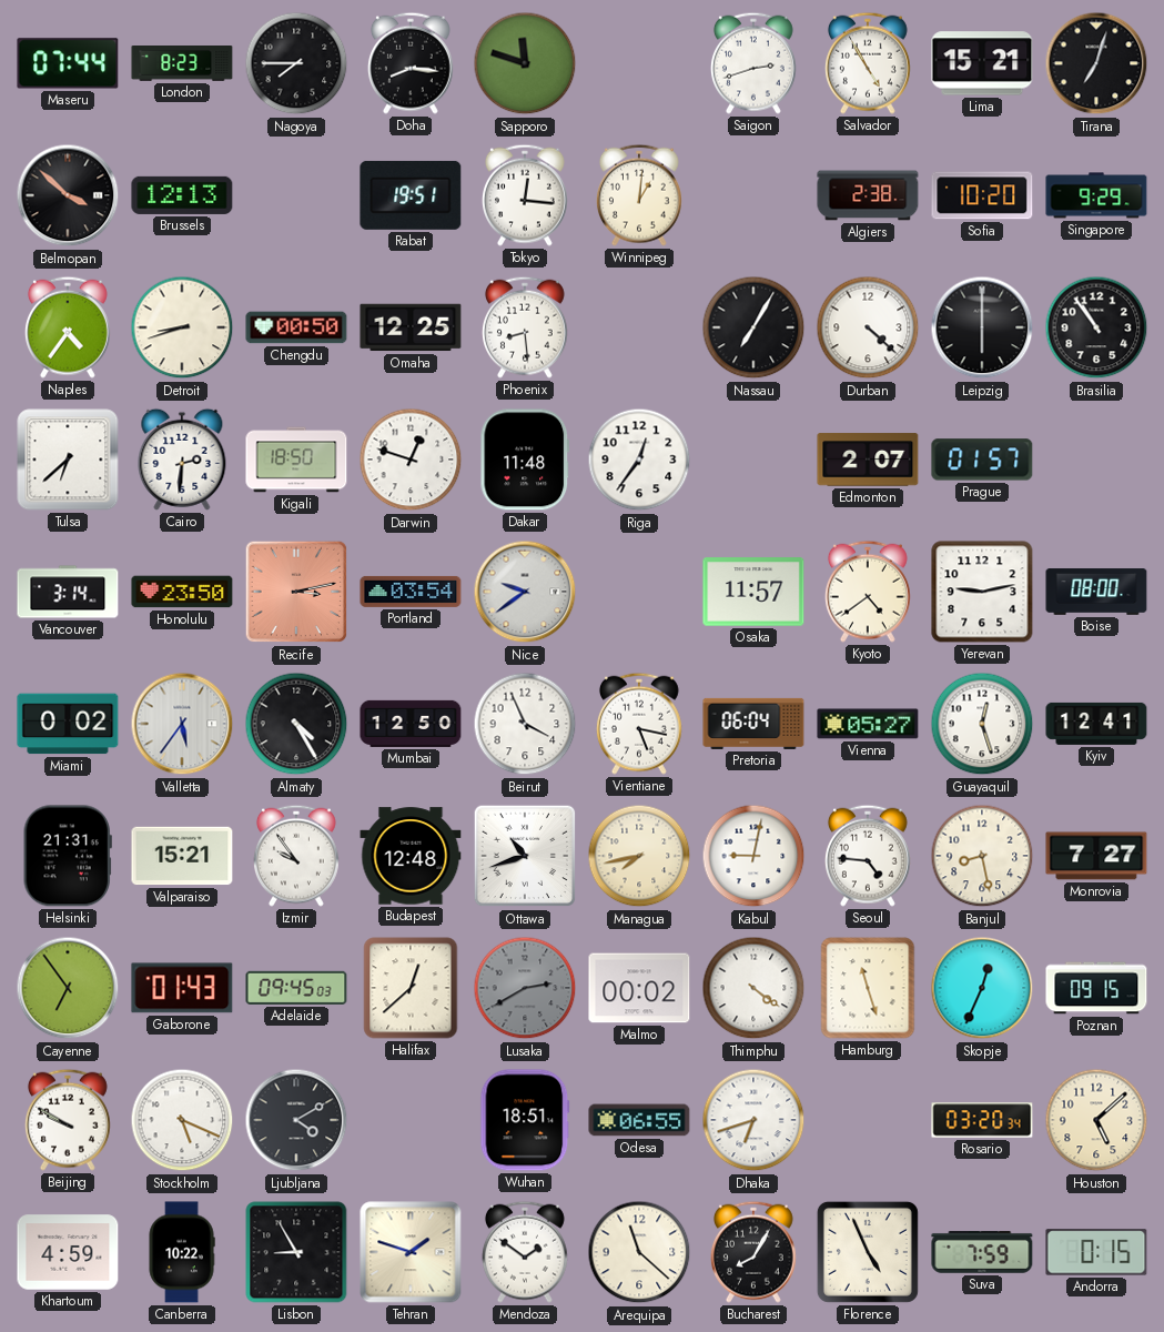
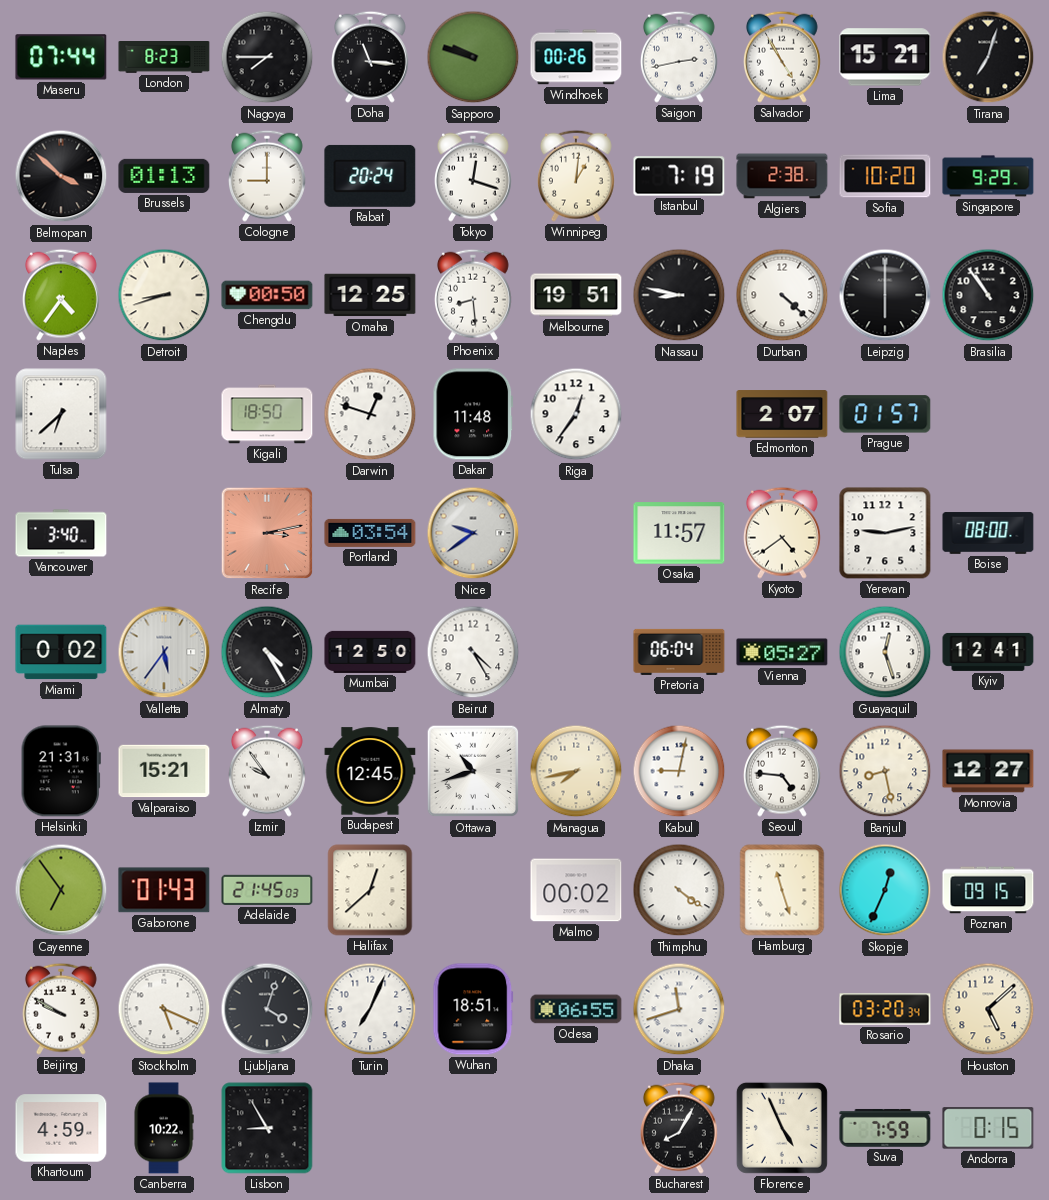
Doha: 8:16 -> 11:16 (370, 57)
Sapporo: 11:48 -> 9:48 (473, 57)
Windhoek: none -> 00:26 (576, 57)
Saigon: 2:42 -> 2:43 (679, 57)
Brussels: 12:13 -> 01:13 (164, 176)
Cologne: none -> 9:00 (267, 176)
Rabat: 19:51 -> 20:24 (370, 176)
Tokyo: 12:16 -> 12:18 (473, 176)
Istanbul: none -> 7:19 (679, 176)
Melbourne: none -> 19:51 (576, 295)
Nassau: 7:05 -> 8:47 (679, 295)
Cairo: 2:31 -> none (182, 460)
Vancouver: 3:14 -> 3:40 (61, 533)
Honolulu: 23:50 -> none (182, 592)
Beirut: 3:56 -> 4:25 (473, 652)
Vientiane: 5:17 -> none (639, 724)
Budapest: 12:48 -> 12:45 (370, 771)
Monrovia: 7:27 -> 12:27 (988, 771)
Adelaide: 09:45 -> 21:45 (267, 890)
Lusaka: 2:40 -> none (525, 988)
Ljubljana: 4:10 -> 4:03 (267, 1009)
Turin: none -> 7:04 (370, 1009)
Dhaka: 6:42 -> 11:42 (679, 1009)
Tehran: 1:48 -> none (411, 1252)
Mendoza: 1:51 -> none (525, 1252)
Arequipa: 11:22 -> none (639, 1252)
